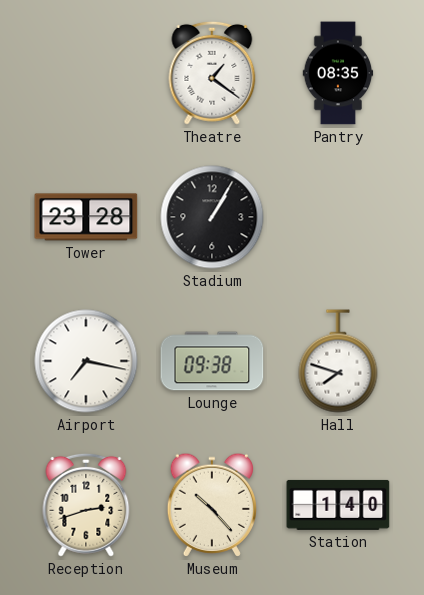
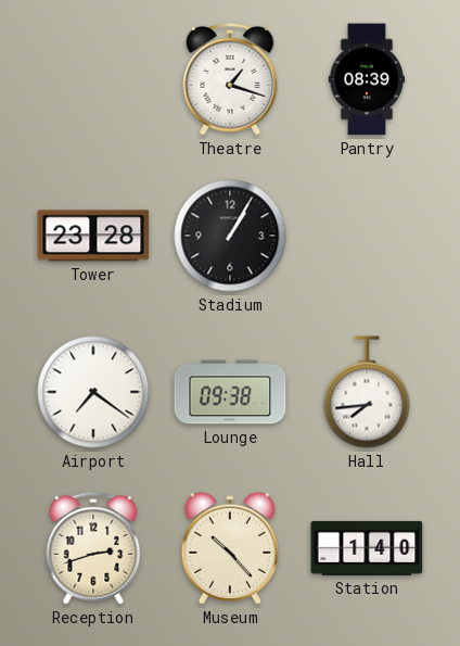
Theatre: 1:21 -> 1:18 (230, 79)
Pantry: 08:35 -> 08:39 (367, 79)
Airport: 7:17 -> 7:21 (93, 392)
Hall: 7:48 -> 7:44 (367, 392)
